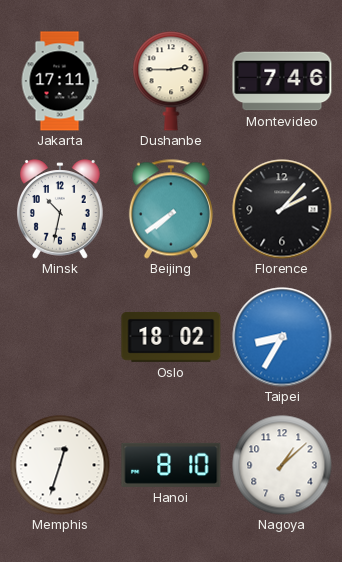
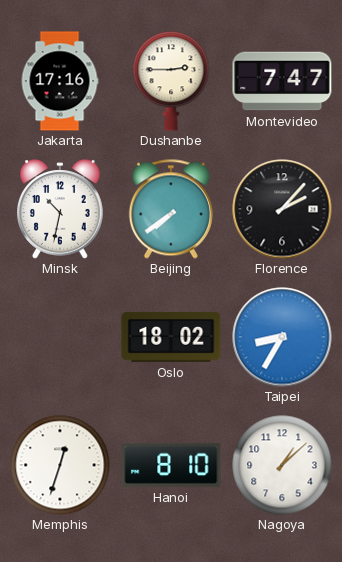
Jakarta: 17:11 -> 17:16 (60, 81)
Montevideo: 7:46 -> 7:47 (282, 81)
